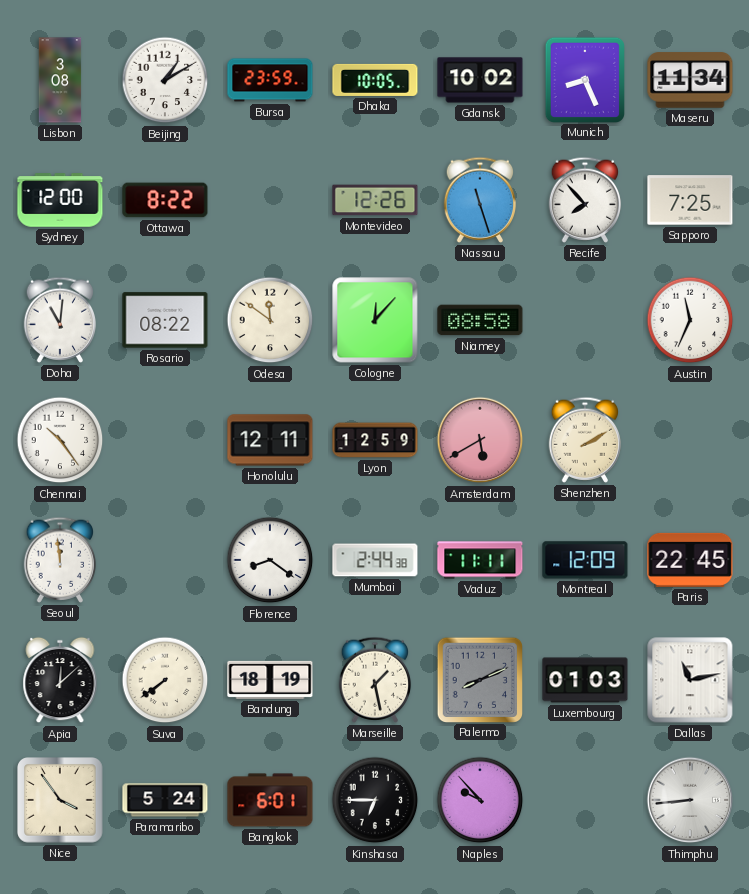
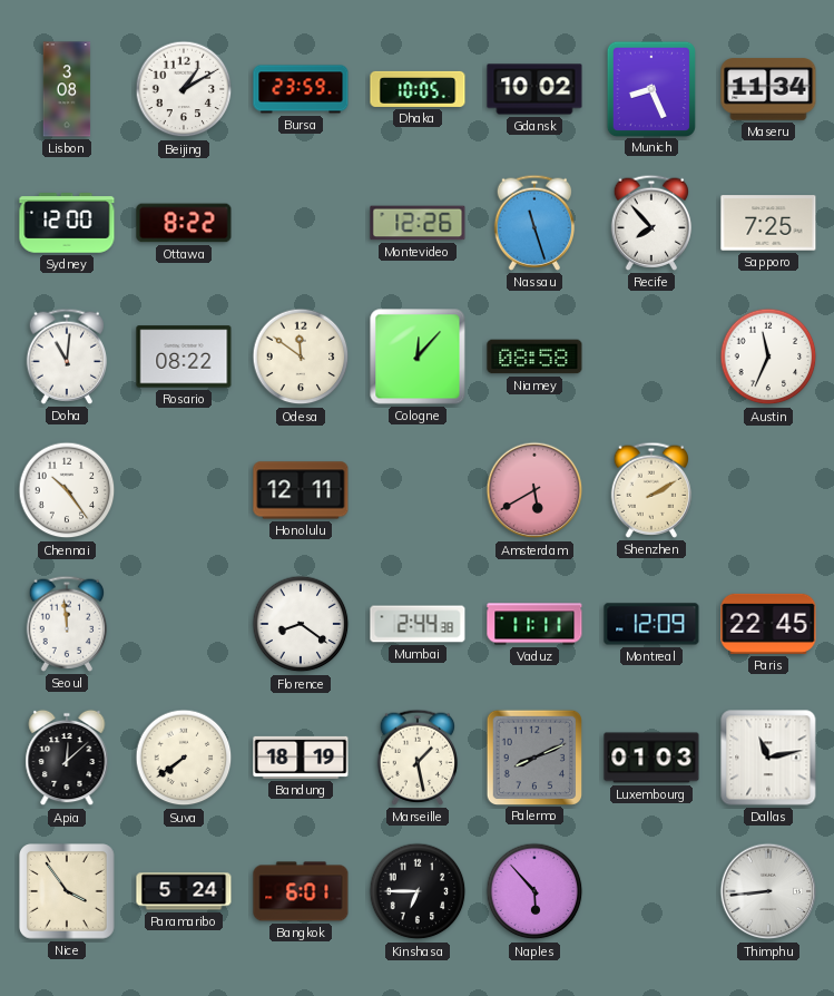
Lyon: 12:59 -> none (375, 440)
Naples: 9:53 -> 5:53 (534, 891)
